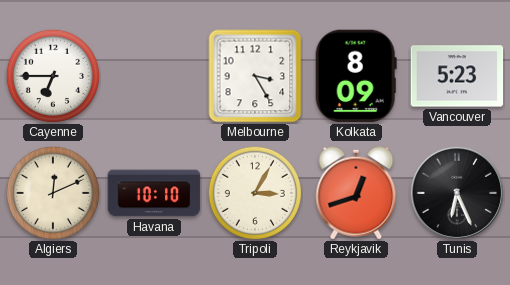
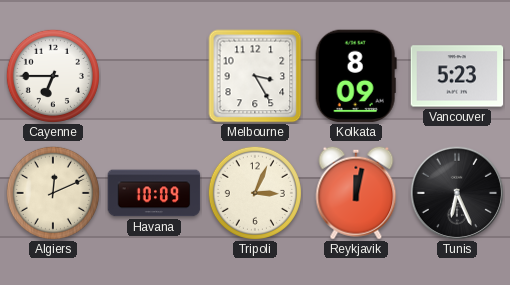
Havana: 10:10 -> 10:09 (154, 193)
Tripoli: 3:05 -> 3:04 (255, 193)
Reykjavik: 12:42 -> 12:02 (356, 193)
